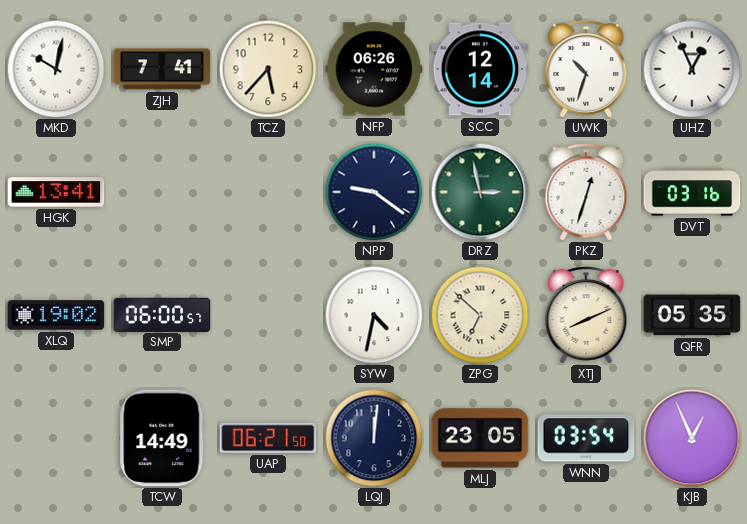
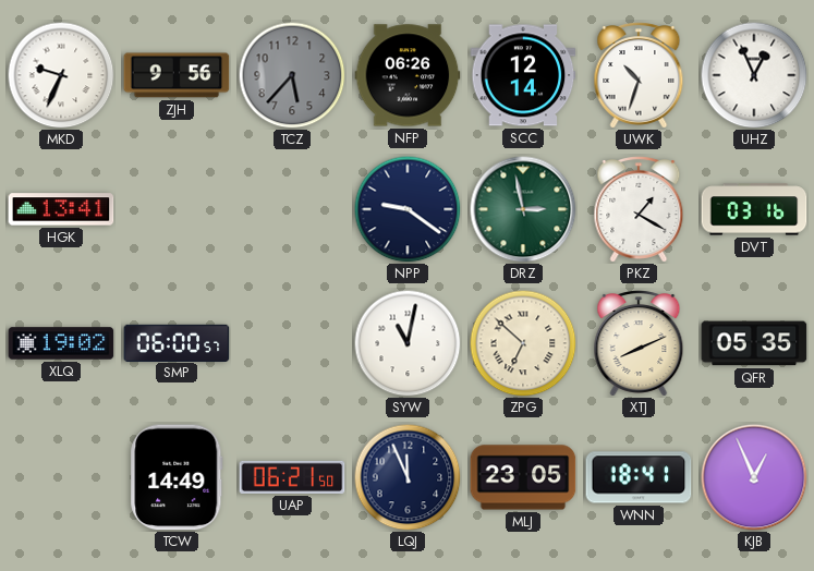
MKD: 10:02 -> 9:34 (61, 75)
ZJH: 7:41 -> 9:56 (177, 75)
TCZ dial: cream -> grey (292, 75)
PKZ: 12:33 -> 1:20 (639, 209)
SYW: 4:32 -> 11:02 (408, 343)
LQJ: 12:01 -> 11:56 (408, 477)
WNN: 03:54 -> 18:41 (639, 477)
